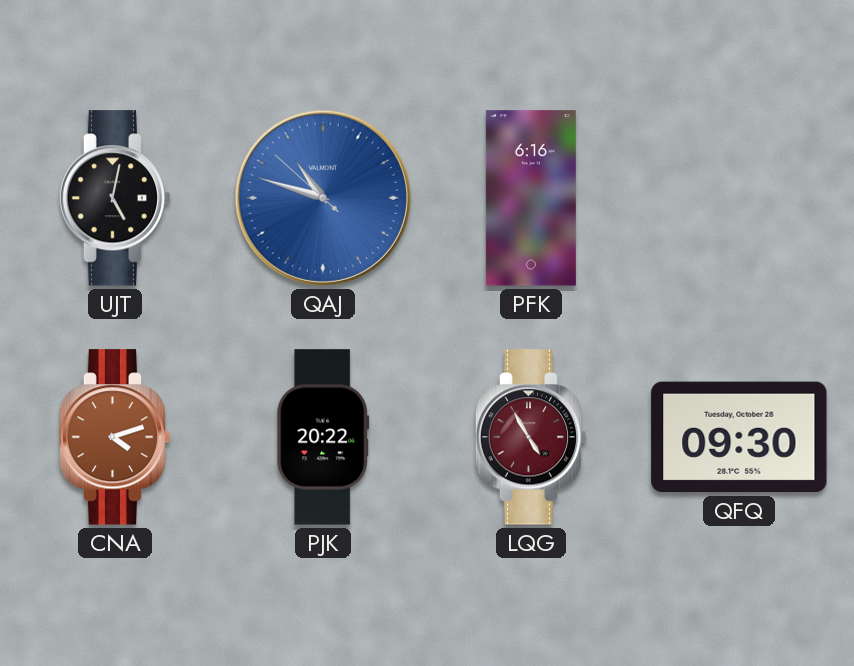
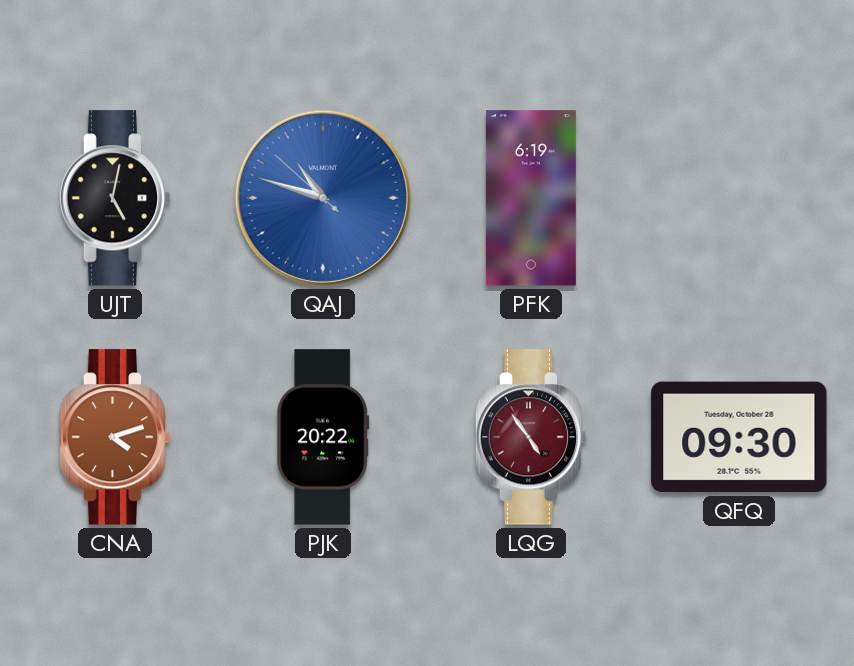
PFK: 6:16 -> 6:19 (531, 198)
LQG: 4:55 -> 4:54 (531, 437)
